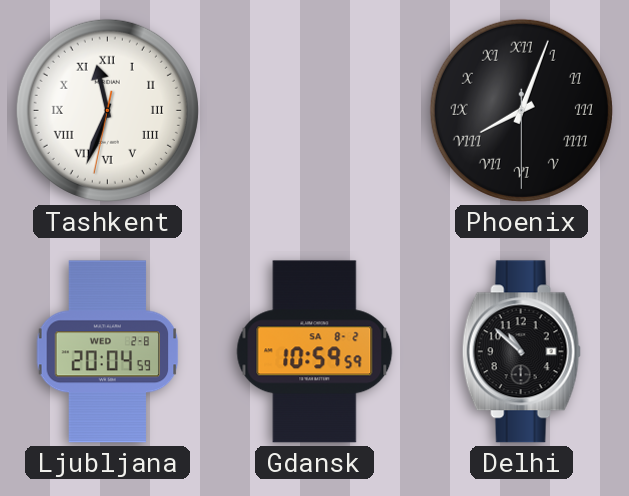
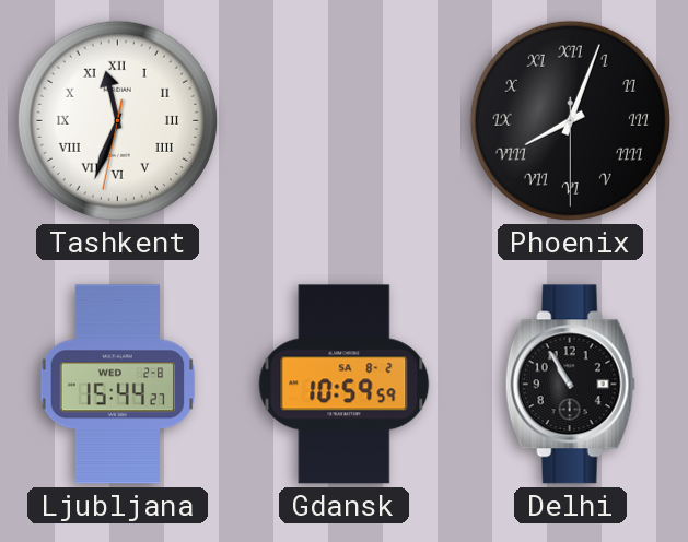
Ljubljana: 20:04 -> 15:44 (118, 385)
Delhi: 10:52 -> 10:55 (570, 385)
